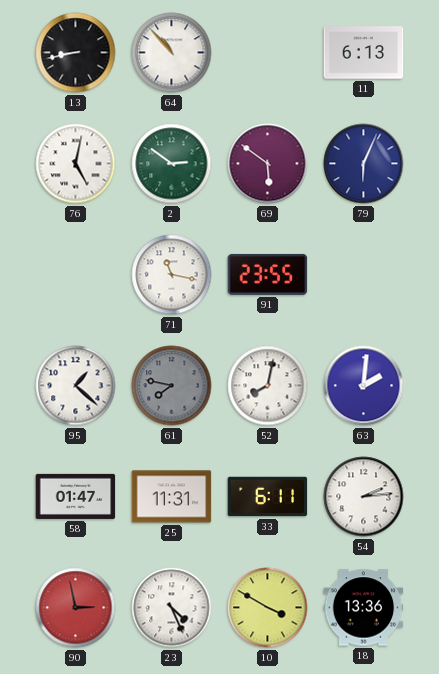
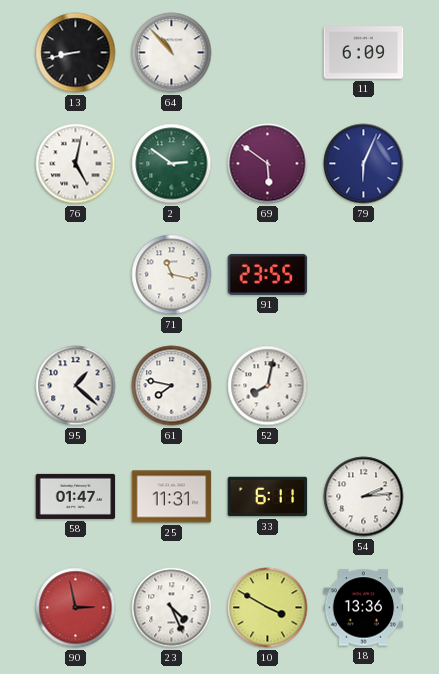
11: 6:13 -> 6:09 (364, 53)
61 dial: grey -> white (172, 386)
63: 2:01 -> none (364, 386)
